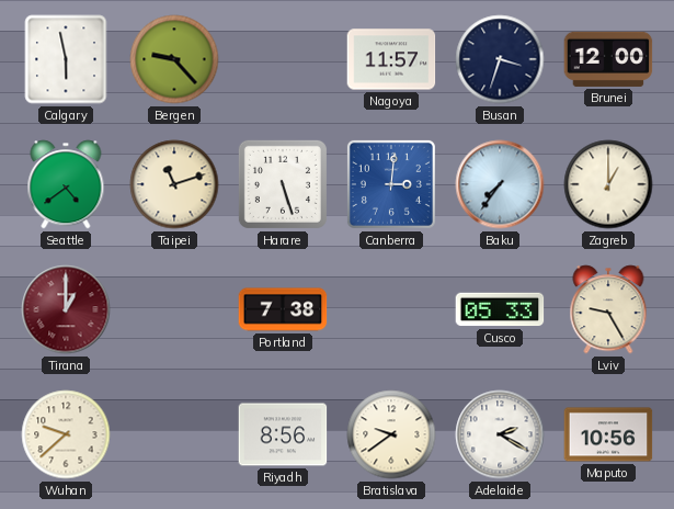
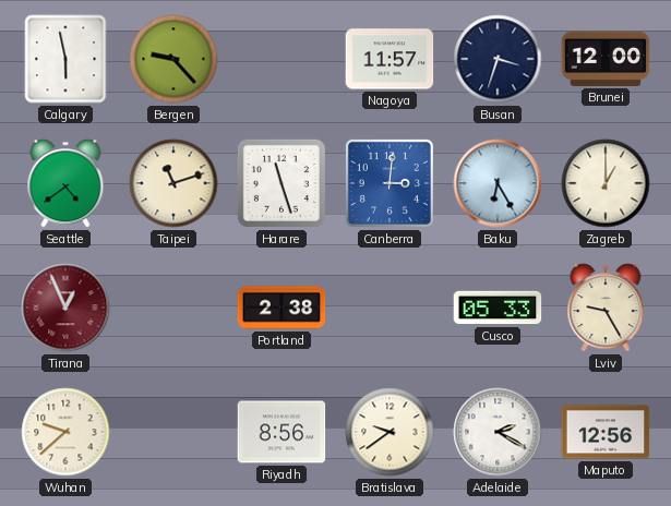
Harare: 5:27 -> 11:27 (281, 183)
Baku: 7:36 -> 6:25 (498, 183)
Tirana: 1:00 -> 12:56 (65, 308)
Portland: 7:38 -> 2:38 (281, 308)
Maputo: 10:56 -> 12:56 (606, 432)
